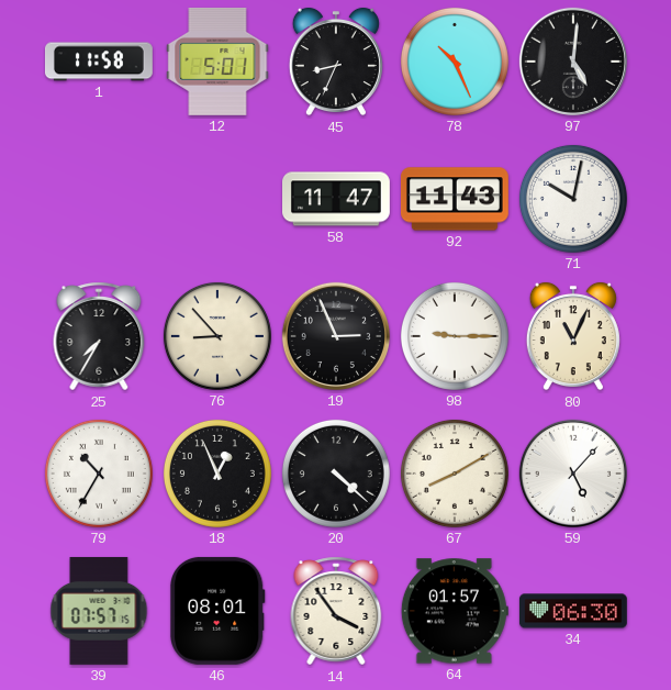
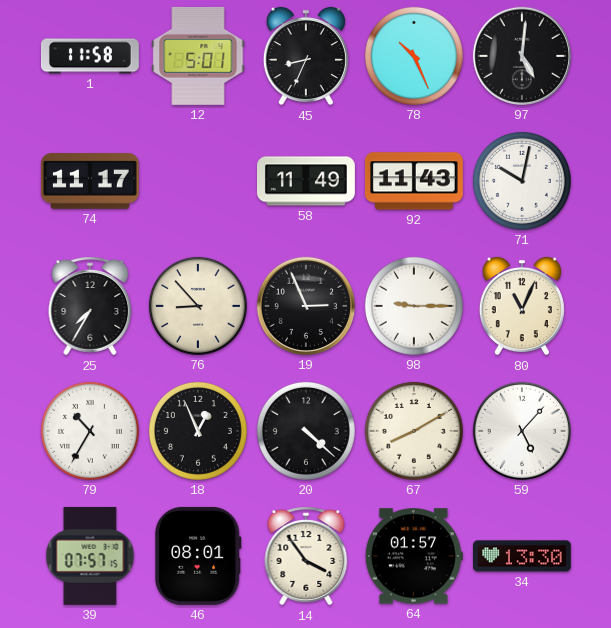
74: none -> 11:17 (90, 181)
58: 11:47 -> 11:49 (307, 181)
34: 06:30 -> 13:30 (522, 556)
